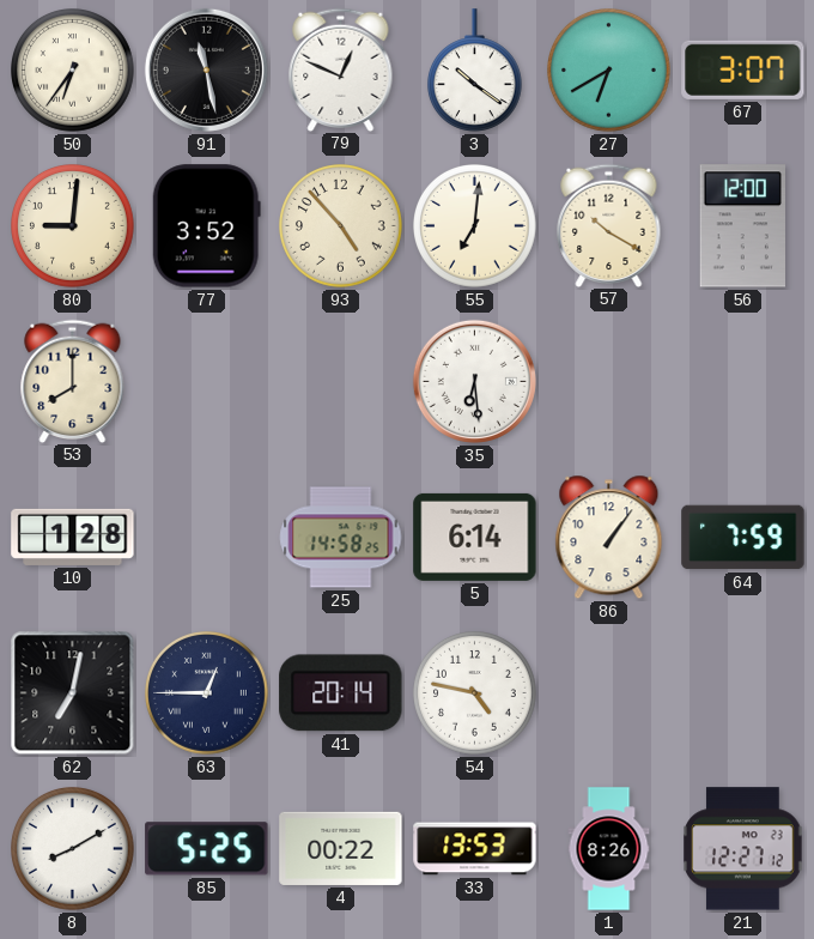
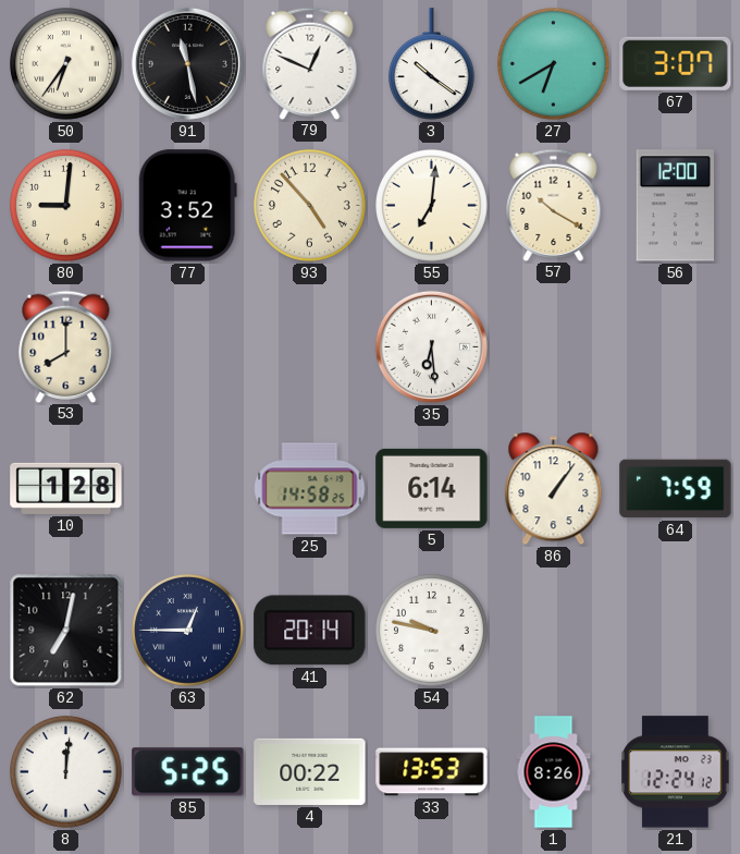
54: 4:47 -> 9:47 (432, 631)
8: 8:10 -> 12:01 (66, 772)
21: 12:27 -> 12:24 (676, 772)
